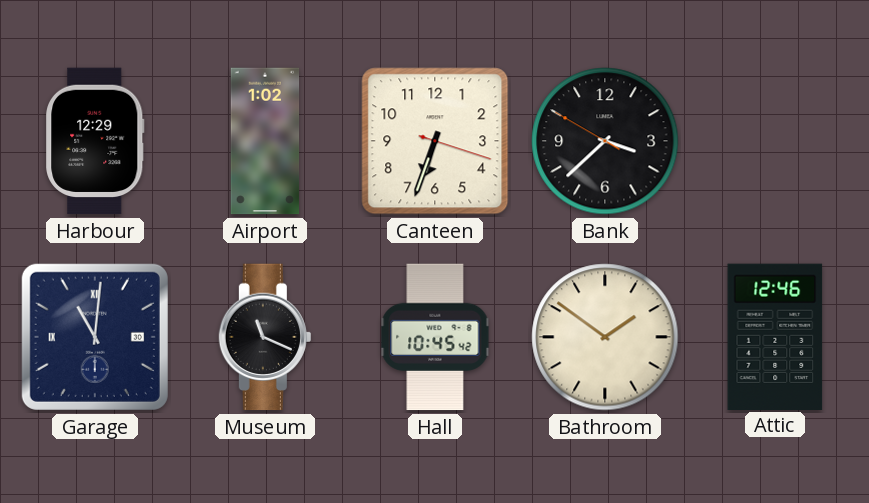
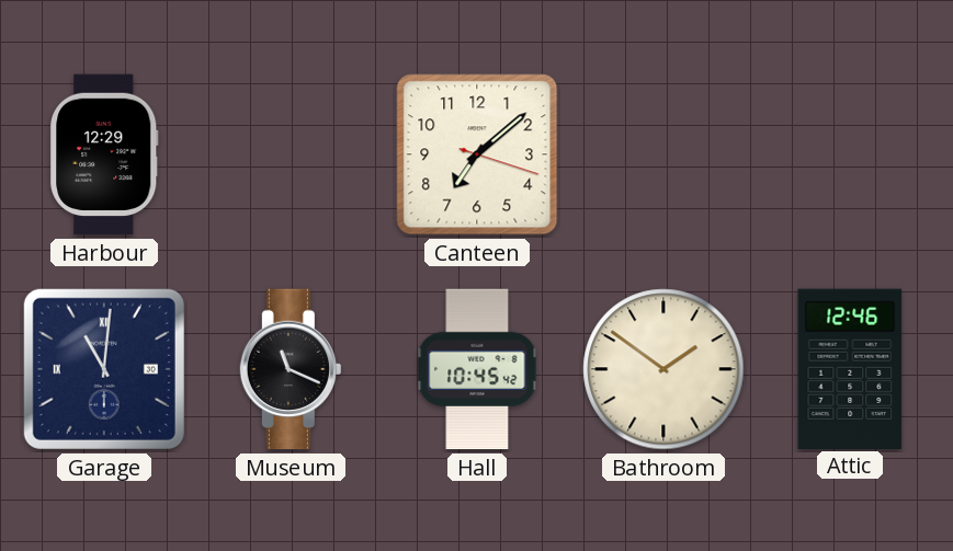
Airport: 1:02 -> none (265, 141)
Canteen: 6:33 -> 7:08 (477, 154)
Bank: 3:37 -> none (605, 141)
